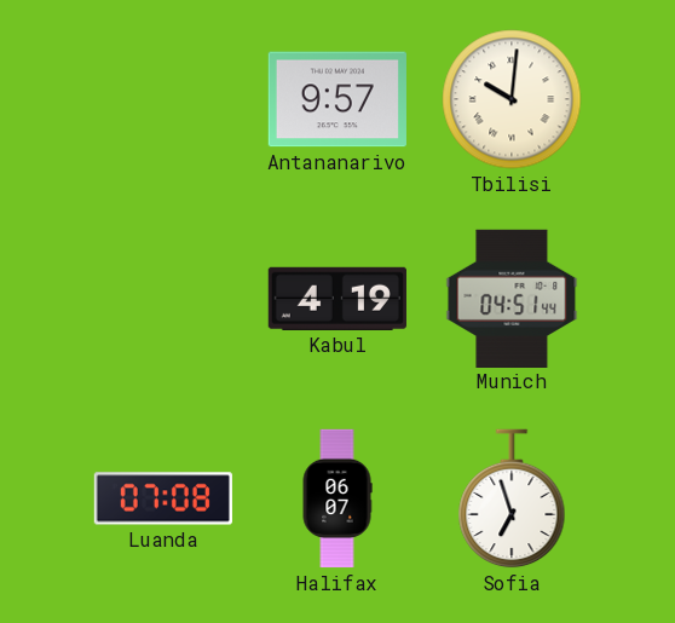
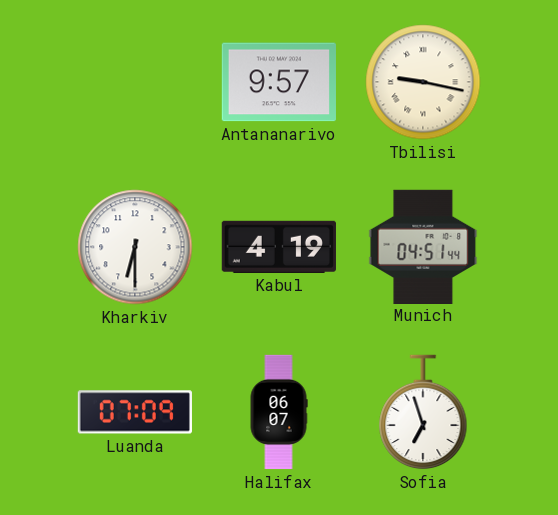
Tbilisi: 10:01 -> 9:17 (423, 82)
Kharkiv: none -> 6:30 (135, 247)
Luanda: 07:08 -> 07:09 (135, 412)
